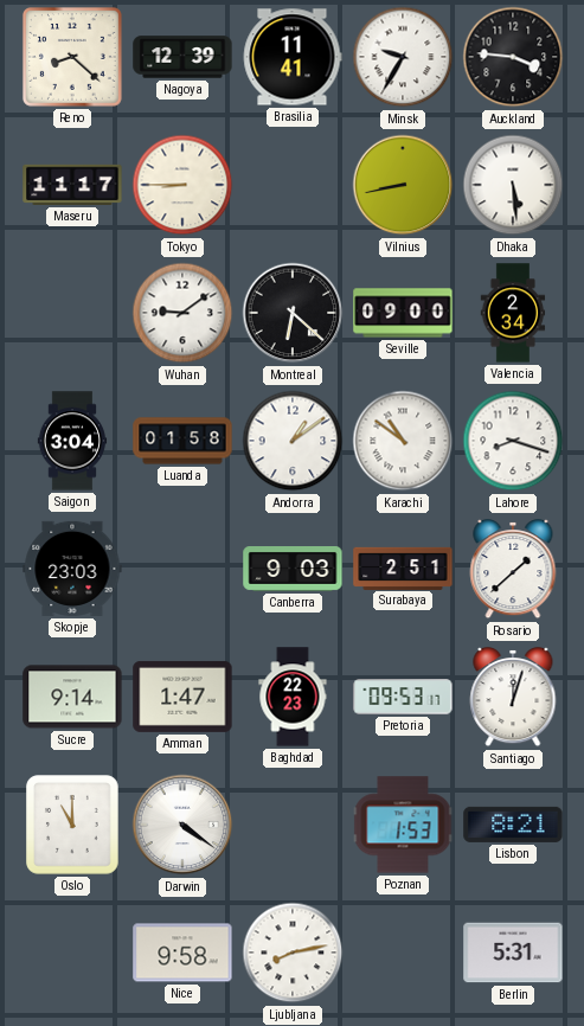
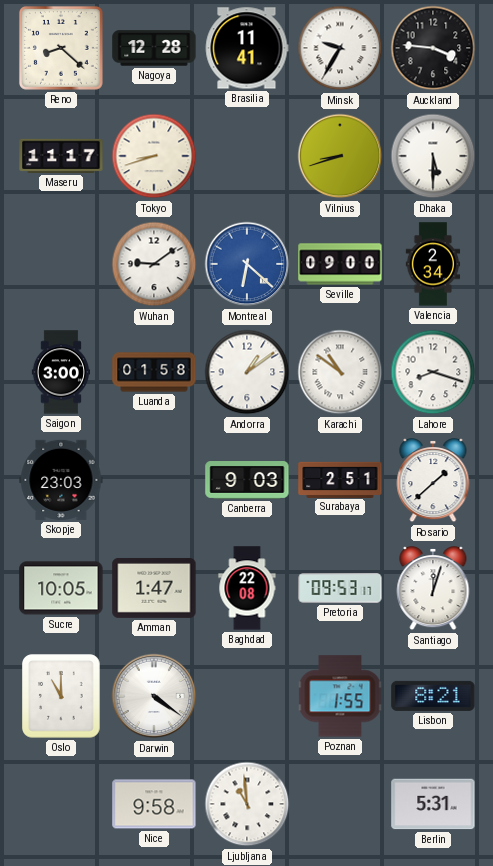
Nagoya: 12:39 -> 12:28 (154, 48)
Tokyo: 8:45 -> 8:42 (154, 156)
Vilnius: 8:43 -> 8:42 (340, 156)
Dhaka: 5:29 -> 5:30 (433, 156)
Montreal dial: black -> blue (247, 264)
Saigon: 3:04 -> 3:00 (61, 372)
Sucre: 9:14 -> 10:05 (61, 588)
Baghdad: 22:23 -> 22:08 (247, 588)
Poznan: 1:53 -> 1:55 (340, 696)
Ljubljana: 8:13 -> 10:59 (247, 804)
